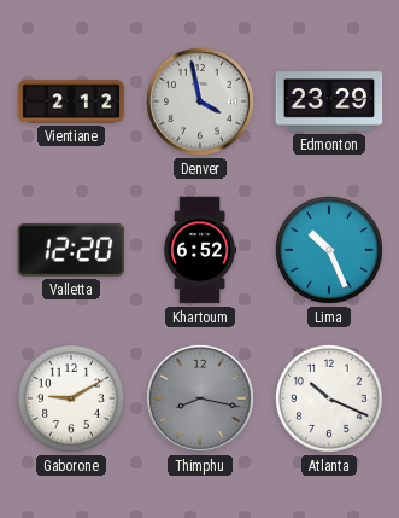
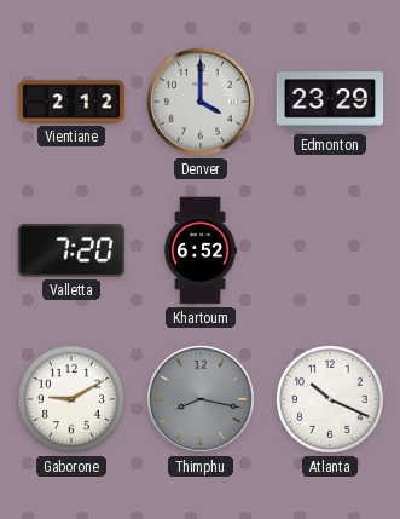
Denver: 3:58 -> 4:00 (202, 103)
Valletta: 12:20 -> 7:20 (71, 250)
Lima: 10:26 -> none (330, 251)
